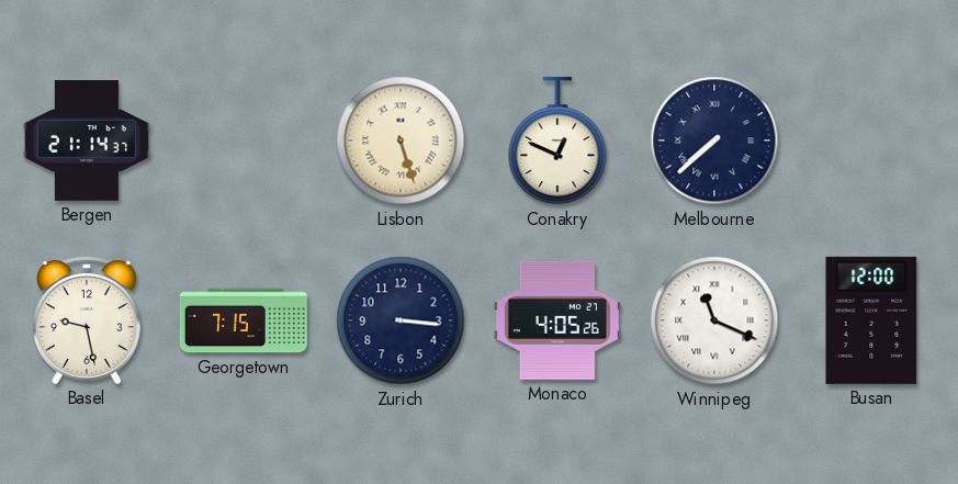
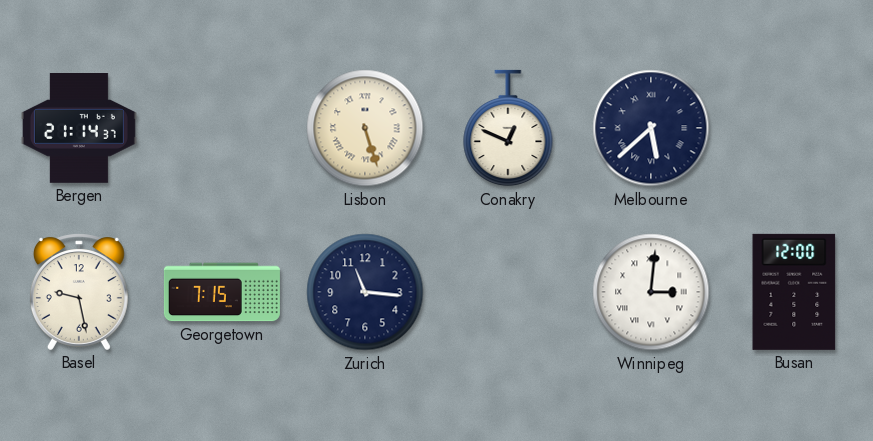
Melbourne: 7:38 -> 5:38 (651, 128)
Zurich: 3:16 -> 11:16 (365, 292)
Monaco: 4:05 -> none (557, 320)
Winnipeg: 11:19 -> 3:01 (651, 292)
